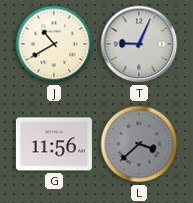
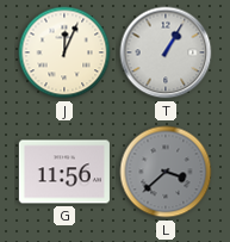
J: 10:40 -> 12:04 (64, 52)
T: 9:04 -> 1:05 (166, 52)
